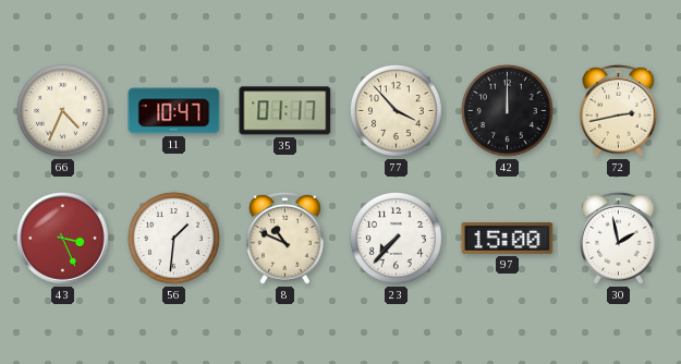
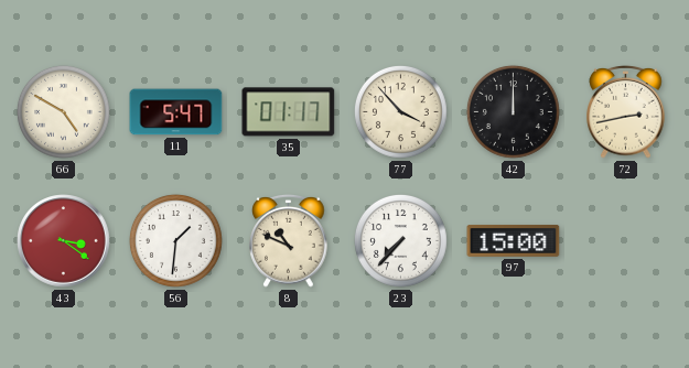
66: 4:34 -> 4:50 (63, 111)
11: 10:47 -> 5:47 (176, 112)
43: 3:26 -> 3:21 (64, 241)
30: 1:58 -> none (619, 239)
